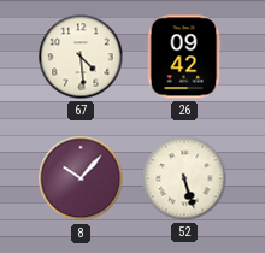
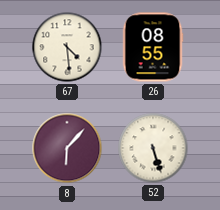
26: 09:42 -> 08:55 (153, 47)
8: 10:07 -> 6:07 (67, 148)
